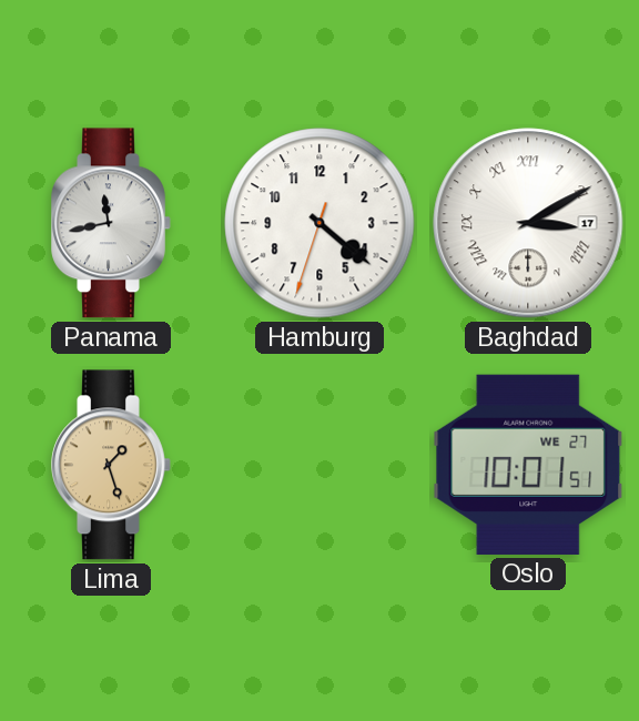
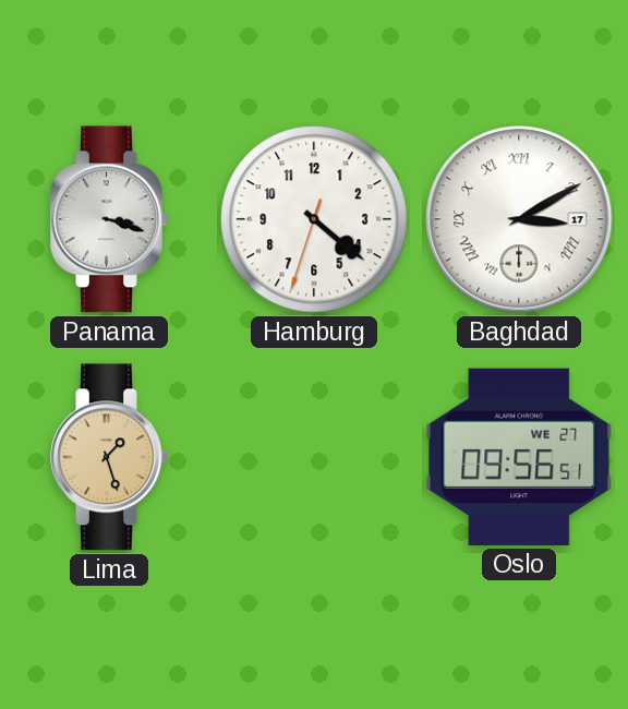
Panama: 11:43 -> 3:18 (109, 219)
Oslo: 10:01 -> 09:56 (519, 457)
